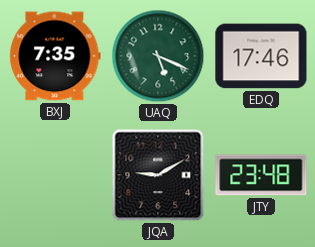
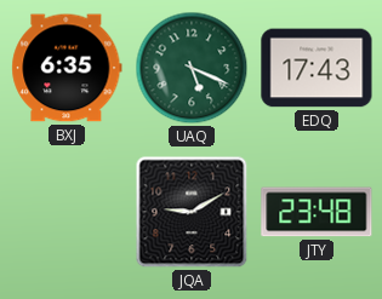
BXJ: 7:35 -> 6:35 (67, 68)
EDQ: 17:46 -> 17:43 (317, 68)
